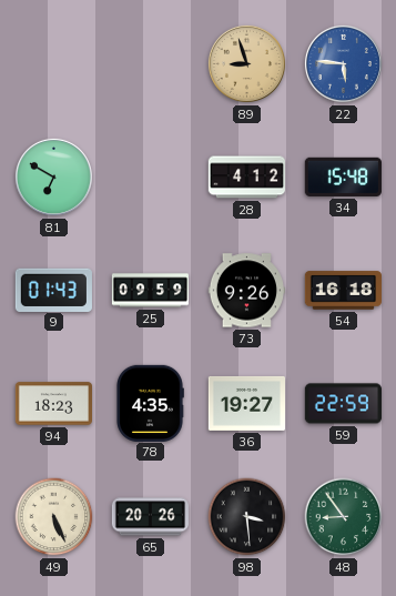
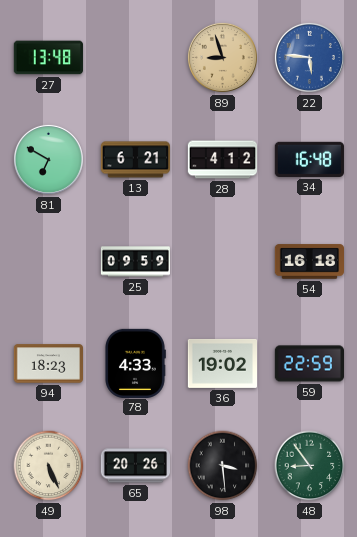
27: none -> 13:48 (48, 58)
13: none -> 6:21 (135, 160)
34: 15:48 -> 16:48 (309, 159)
9: 01:43 -> none (53, 290)
73: 9:26 -> none (246, 291)
78: 4:35 -> 4:33 (135, 363)
36: 19:27 -> 19:02 (222, 363)
